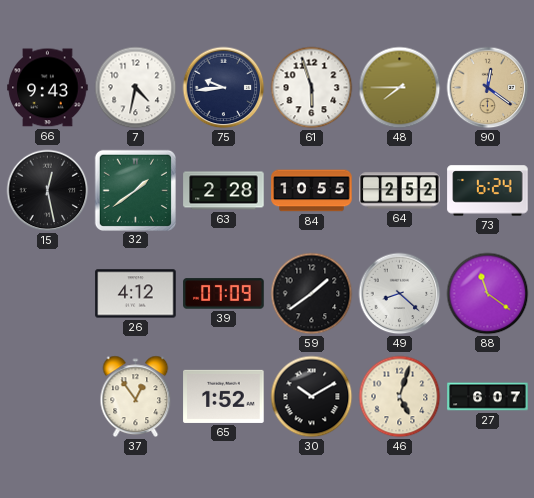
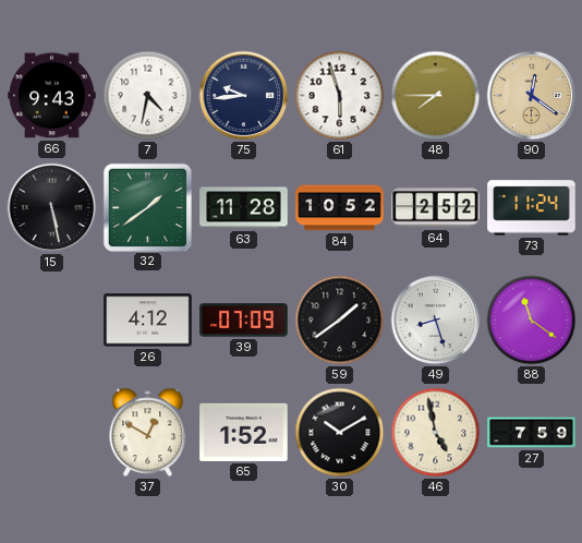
15: 12:28 -> 5:28 (52, 208)
63: 2:28 -> 11:28 (244, 208)
84: 10:55 -> 10:52 (340, 208)
73: 6:24 -> 11:24 (532, 208)
49: 8:22 -> 8:27 (436, 321)
37: 12:54 -> 12:50 (148, 433)
46: 5:03 -> 4:58 (436, 433)
27: 6:07 -> 7:59 (532, 433)
